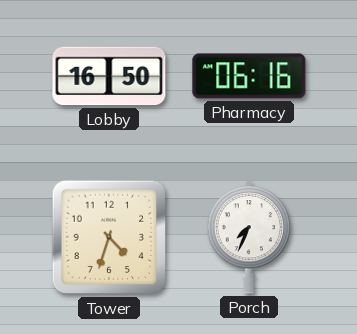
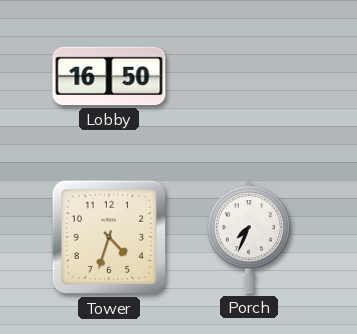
Pharmacy: 06:16 -> none (249, 76)
